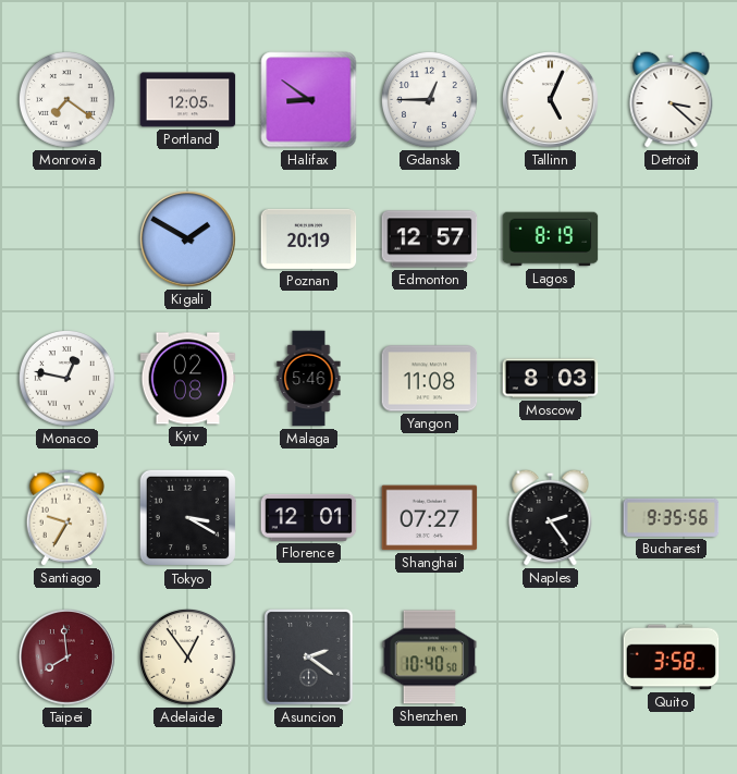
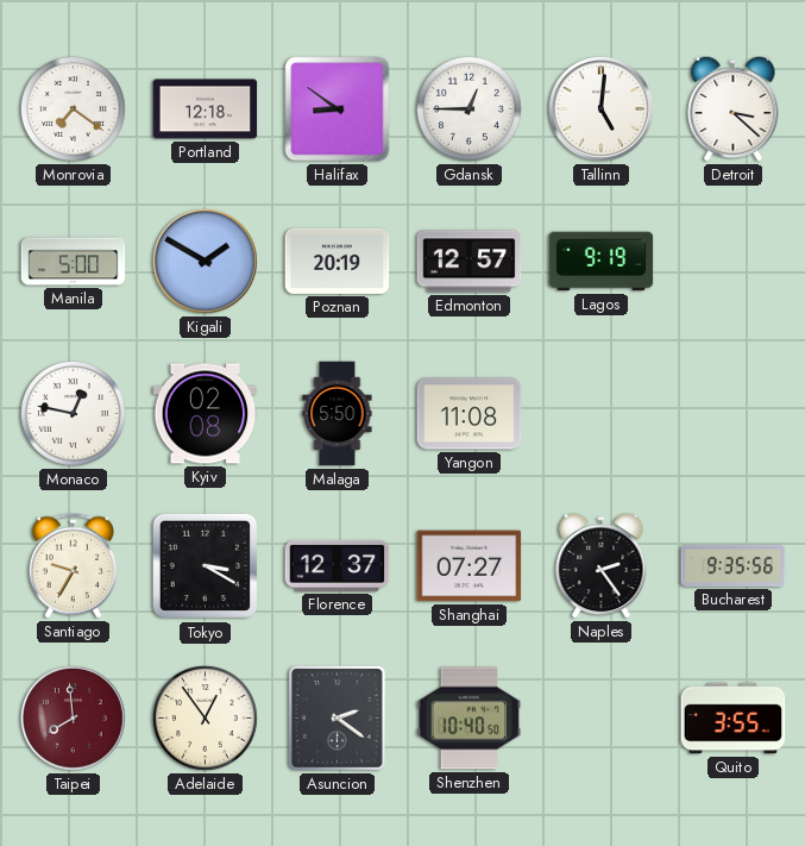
Portland: 12:05 -> 12:18 (206, 109)
Tallinn: 5:04 -> 5:01 (602, 109)
Manila: none -> 5:00 (74, 262)
Lagos: 8:19 -> 9:19 (602, 262)
Malaga: 5:46 -> 5:50 (338, 414)
Moscow: 8:03 -> none (551, 379)
Florence: 12:01 -> 12:37 (338, 565)
Quito: 3:58 -> 3:55 (734, 719)
